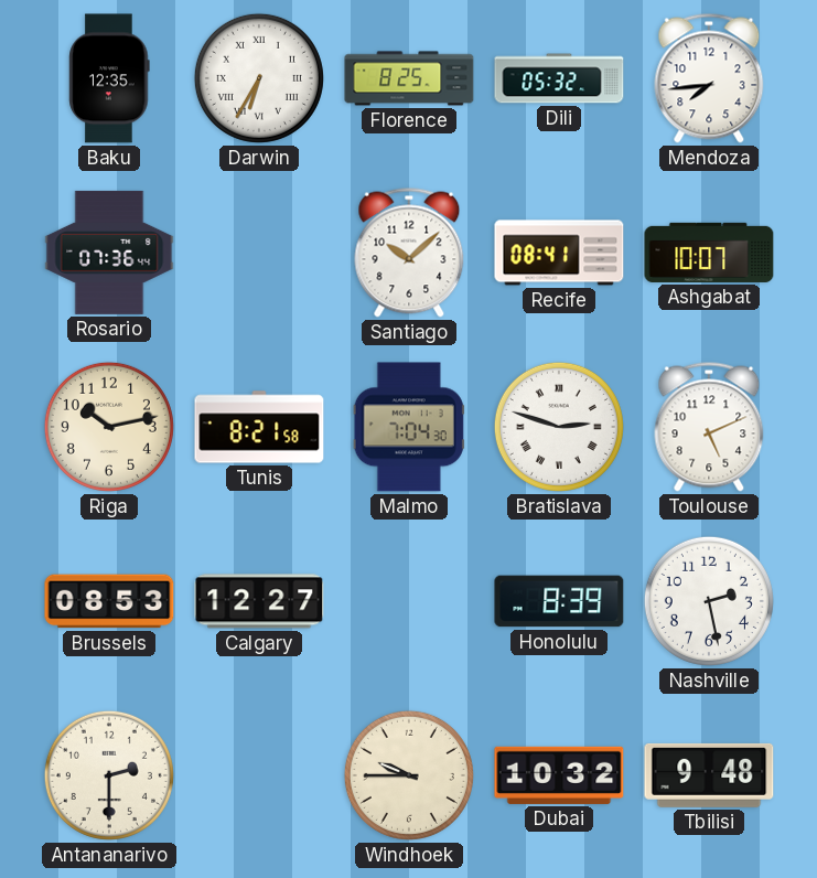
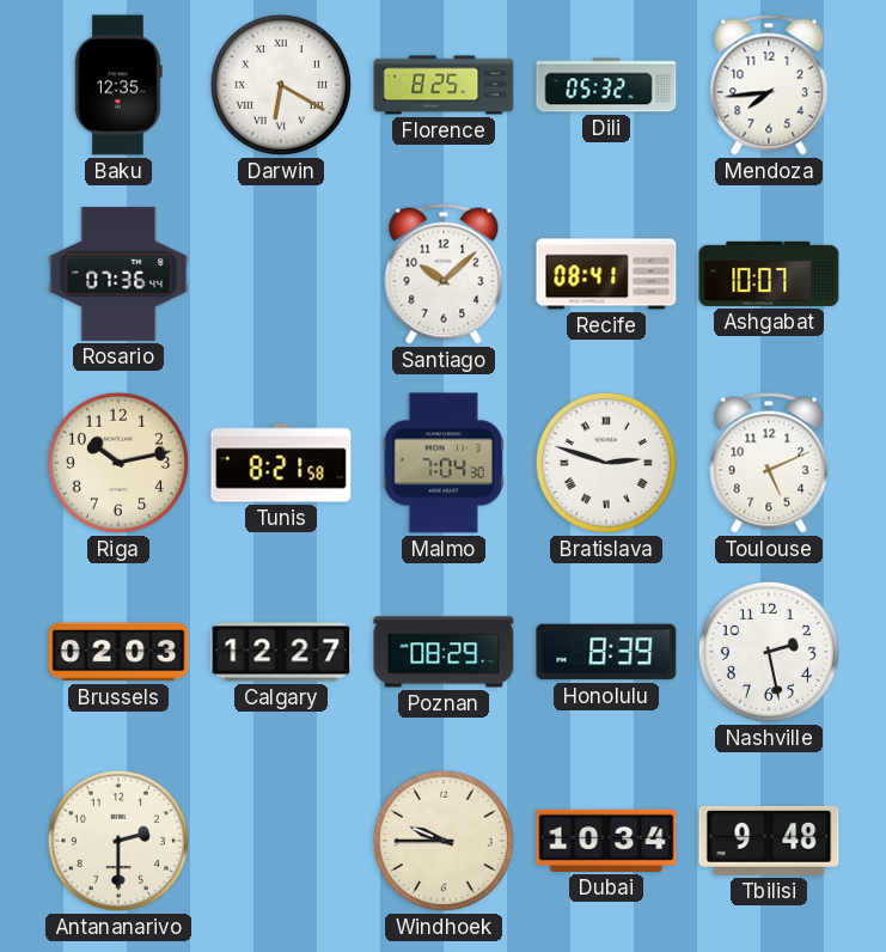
Darwin: 6:35 -> 6:20 (281, 85)
Brussels: 08:53 -> 02:03 (118, 652)
Poznan: none -> 08:29 (444, 652)
Dubai: 10:32 -> 10:34 (606, 841)
